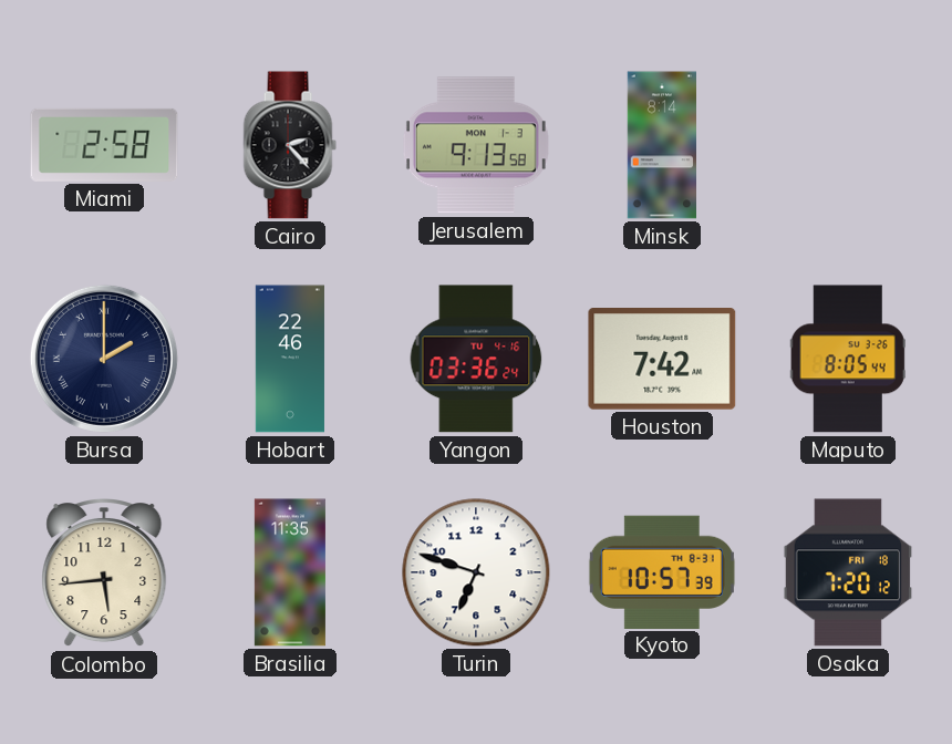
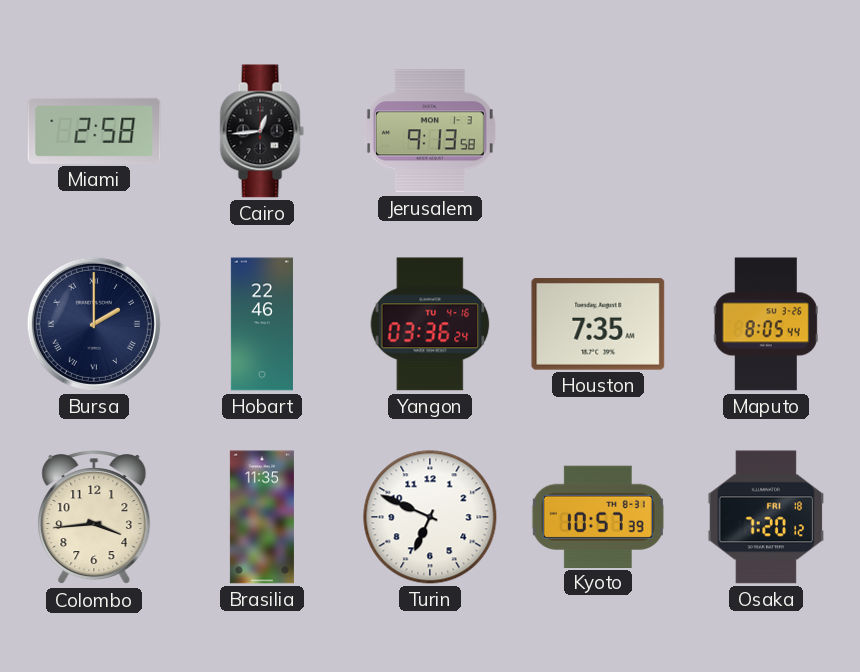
Cairo: 2:23 -> 12:44 (262, 131)
Minsk: 8:14 -> none (662, 145)
Houston: 7:42 -> 7:35 (598, 325)
Colombo: 5:44 -> 3:44 (94, 518)
Turin: 6:48 -> 6:49 (430, 517)
